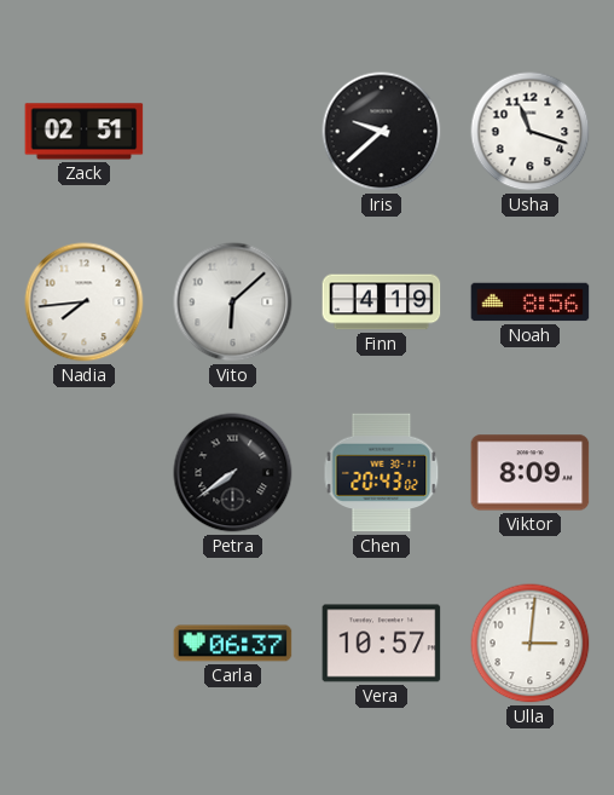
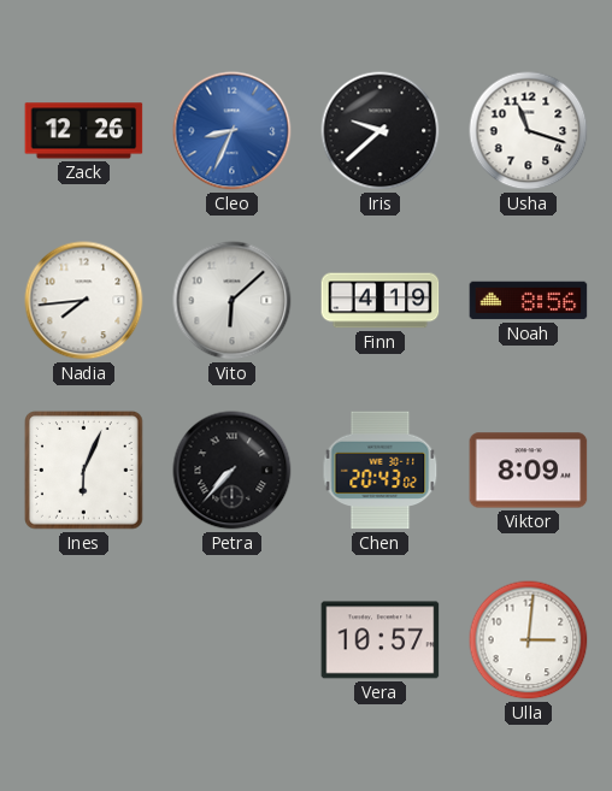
Zack: 02:51 -> 12:26 (84, 131)
Cleo: none -> 8:34 (233, 131)
Ines: none -> 6:04 (84, 471)
Petra: 7:39 -> 7:37 (233, 471)
Carla: 06:37 -> none (233, 644)
